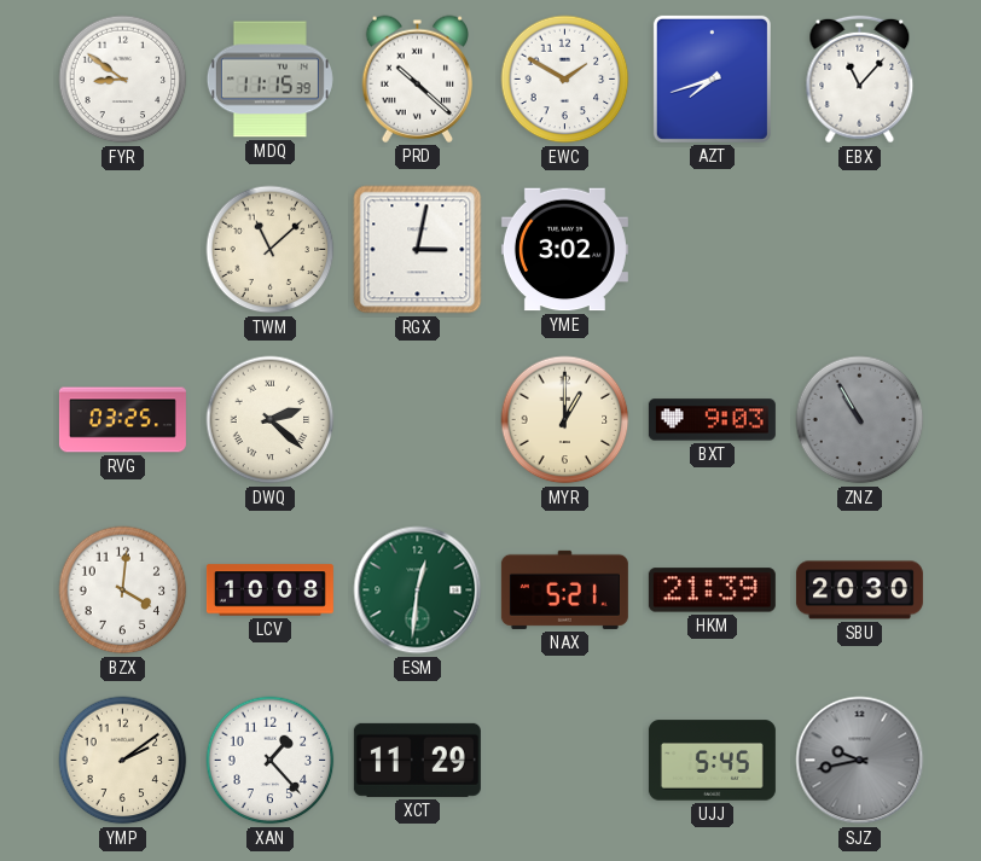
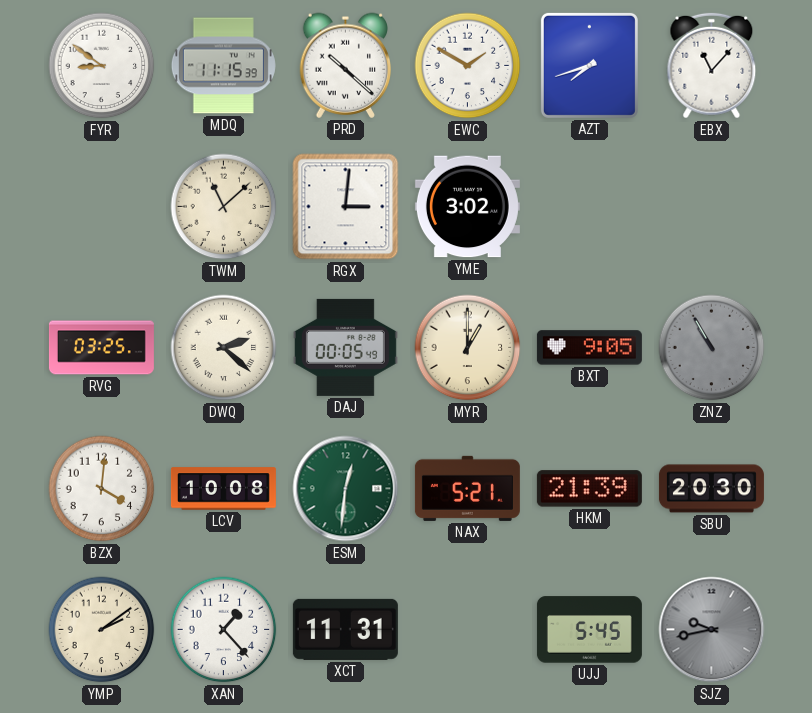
RGX: 3:02 -> 3:01 (346, 207)
DAJ: none -> 00:05 (345, 347)
BXT: 9:03 -> 9:05 (589, 348)
XCT: 11:29 -> 11:31 (345, 629)
